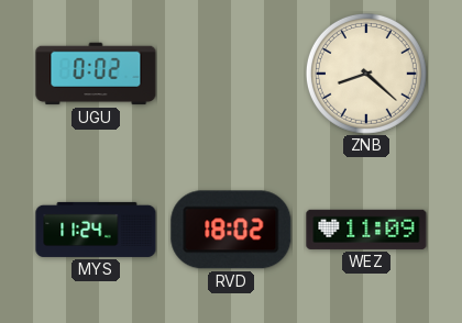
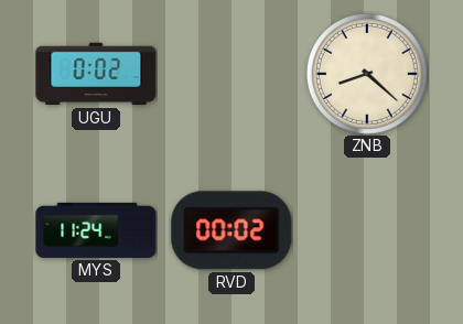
RVD: 18:02 -> 00:02 (232, 230)
WEZ: 11:09 -> none (366, 230)
